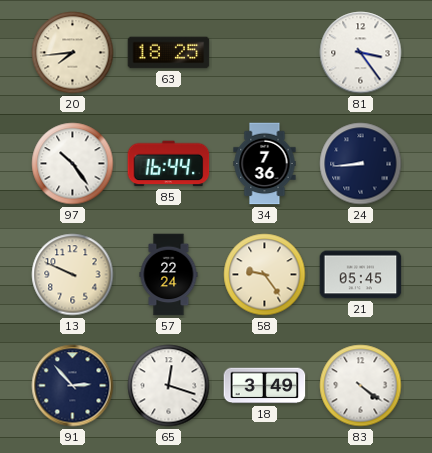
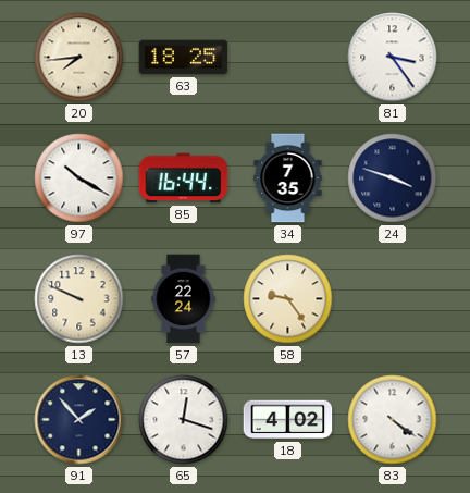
97: 10:24 -> 10:20 (79, 178)
34: 7:36 -> 7:35 (288, 178)
24: 8:44 -> 3:48 (393, 178)
21: 05:45 -> none (361, 275)
91: 2:53 -> 1:53 (79, 420)
18: 3:49 -> 4:02 (288, 420)
